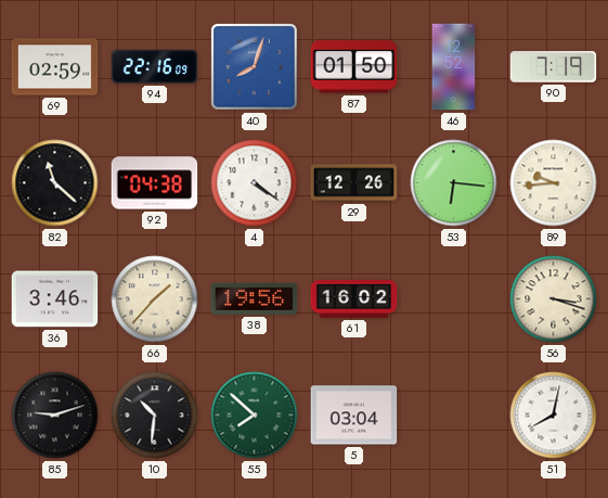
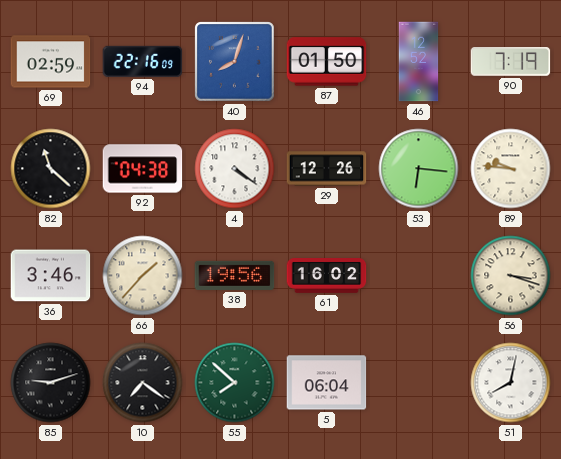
89: 9:44 -> 9:46 (511, 169)
10: 10:31 -> 7:21 (143, 383)
5: 03:04 -> 06:04 (327, 383)
